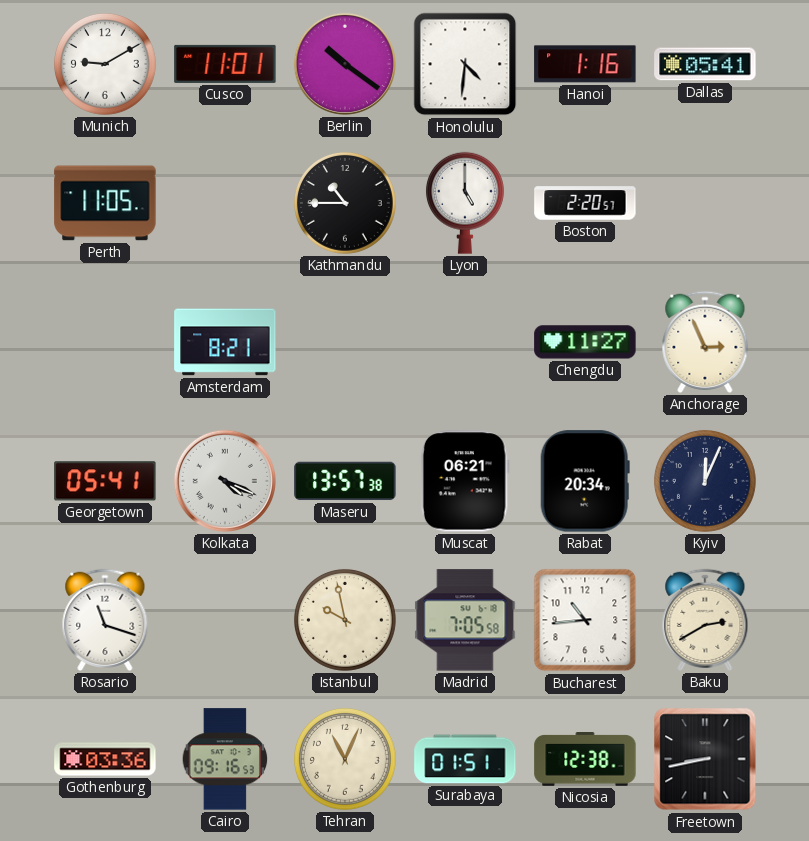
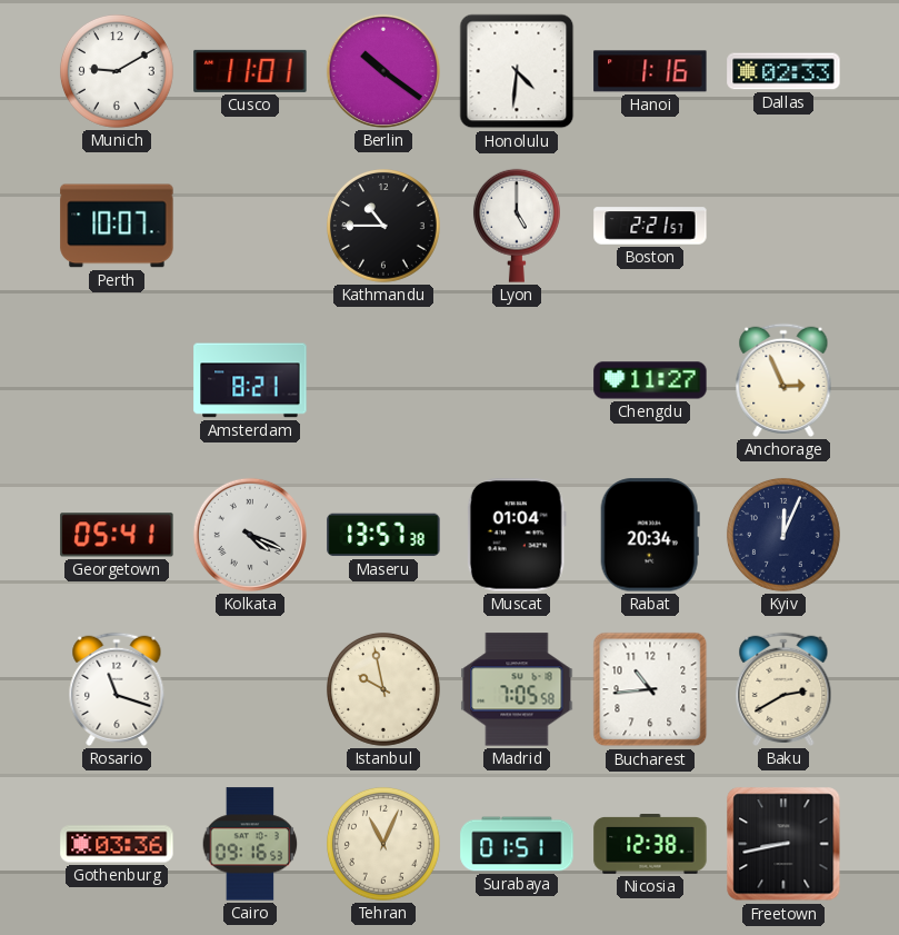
Dallas: 05:41 -> 02:33 (783, 71)
Perth: 11:05 -> 10:07 (117, 226)
Boston: 2:20 -> 2:21 (650, 226)
Muscat: 06:21 -> 01:04 (517, 535)
